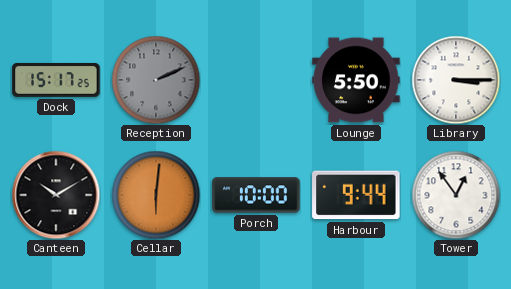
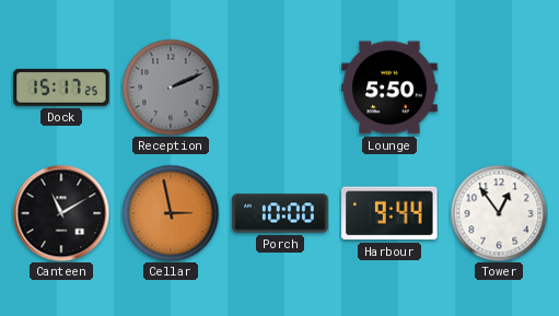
Library: 3:15 -> none (456, 80)
Canteen: 10:10 -> 11:10 (61, 213)
Cellar: 6:01 -> 2:58 (171, 213)
